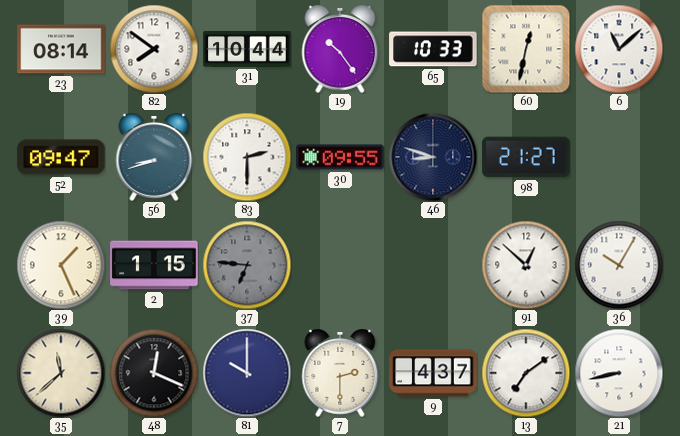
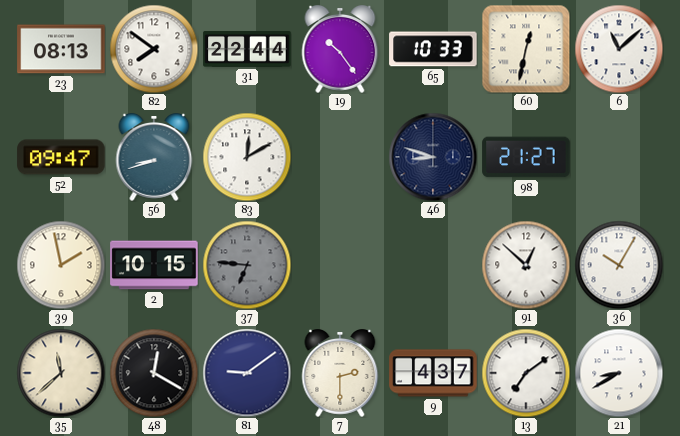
23: 08:14 -> 08:13 (61, 49)
31: 10:44 -> 22:44 (247, 49)
83: 2:30 -> 12:10 (247, 157)
30: 09:55 -> none (340, 157)
39: 1:26 -> 1:58 (61, 265)
2: 1:15 -> 10:15 (154, 265)
48: 12:19 -> 12:20 (154, 373)
81: 10:00 -> 9:09 (247, 373)
21: 8:43 -> 8:40 (619, 373)
